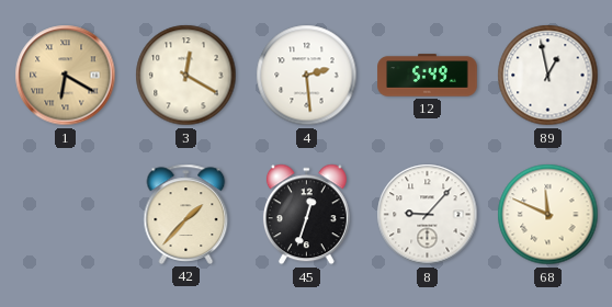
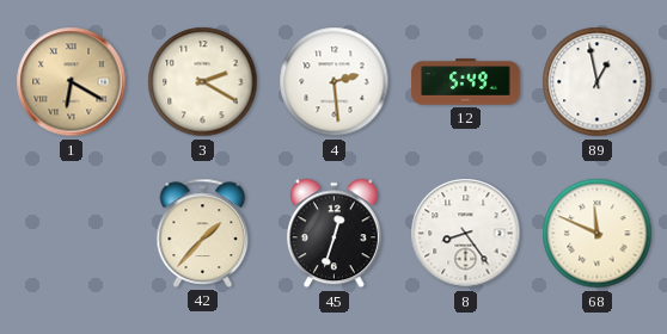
3: 12:20 -> 2:20 (203, 82)
8: 9:07 -> 8:24 (466, 234)
